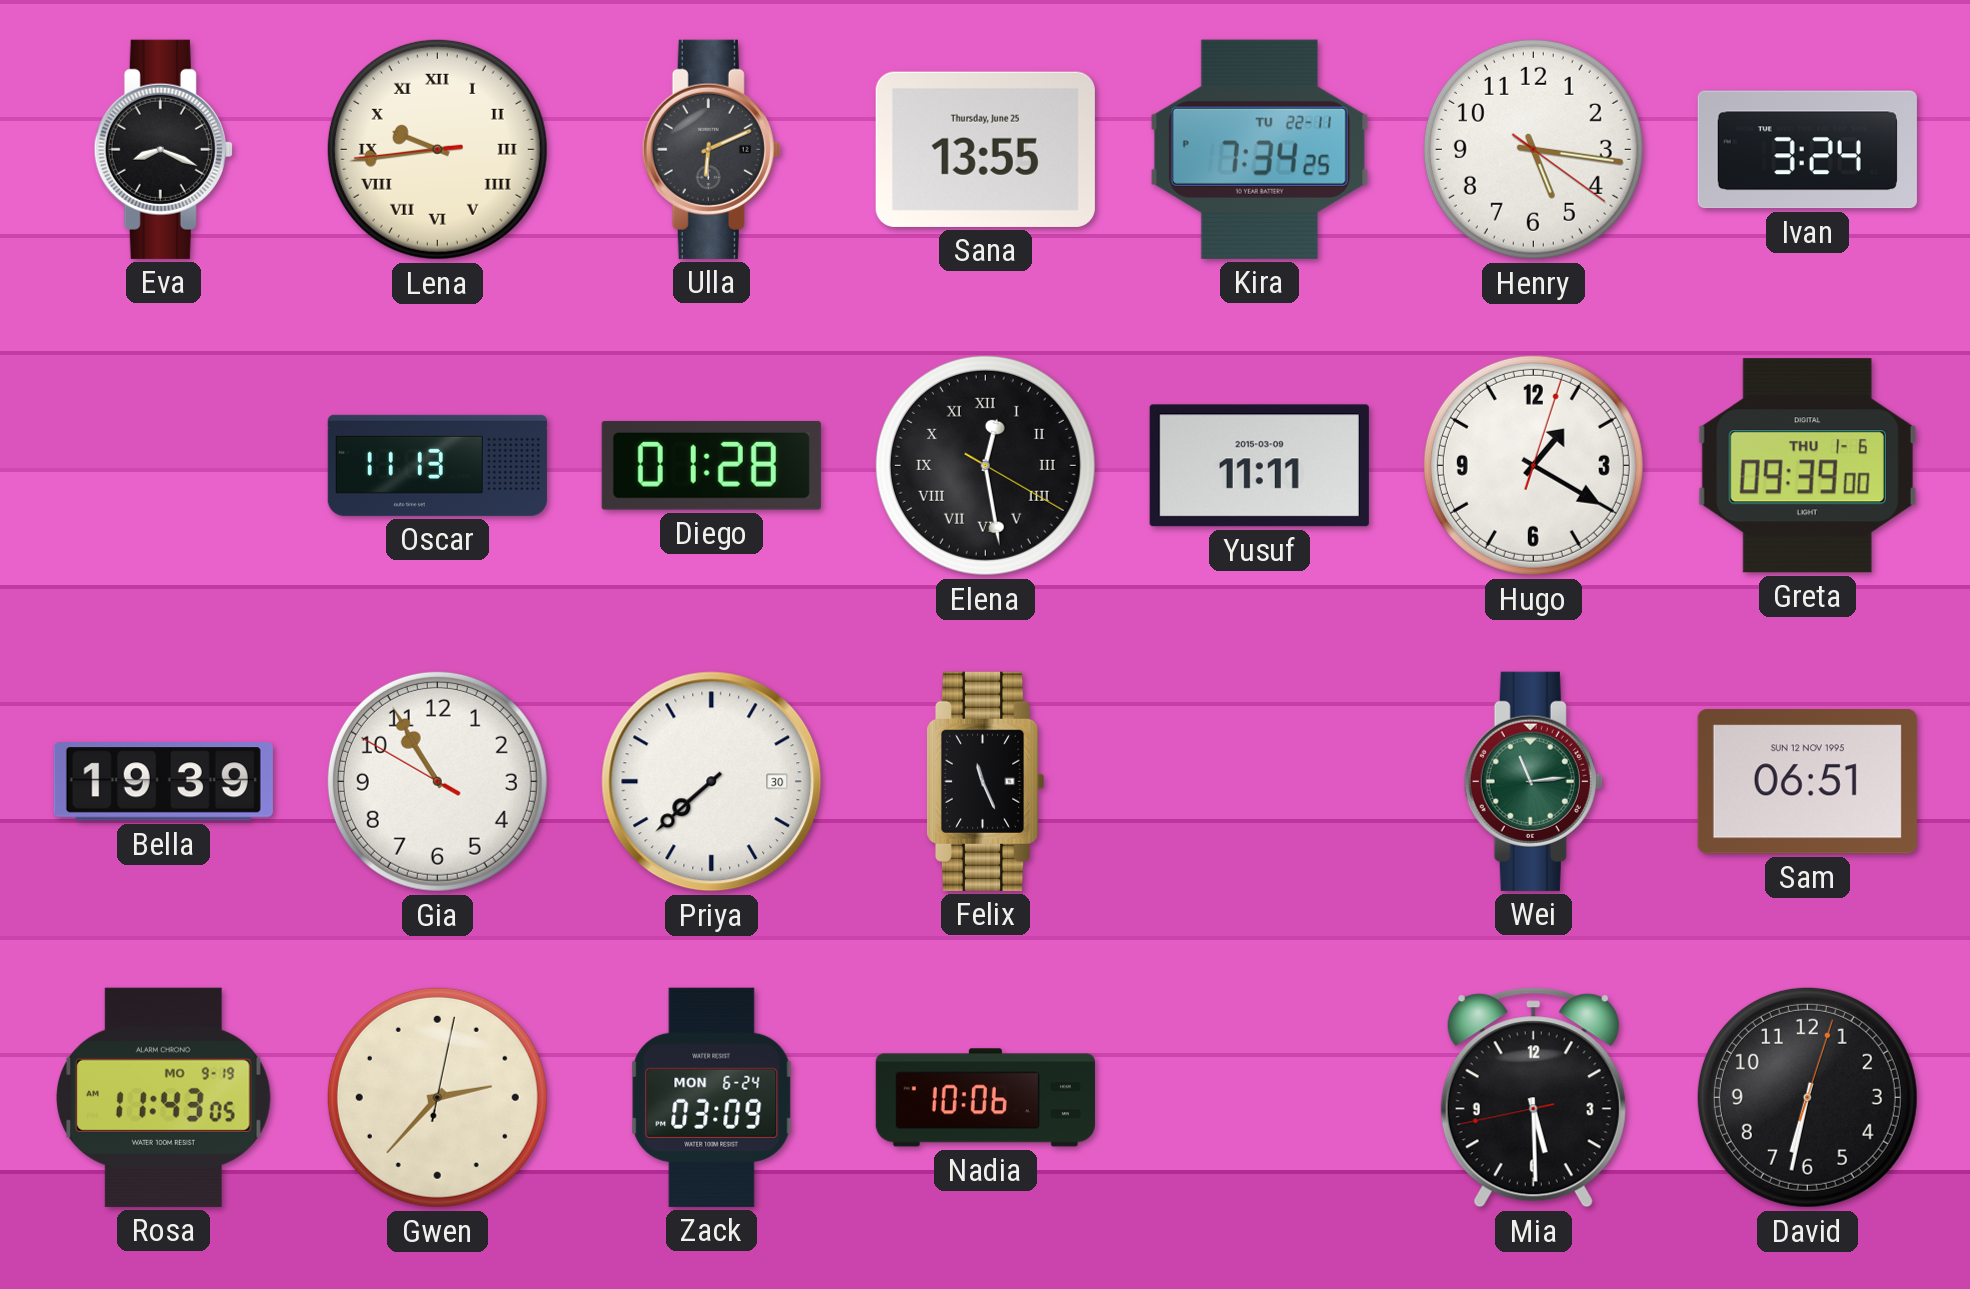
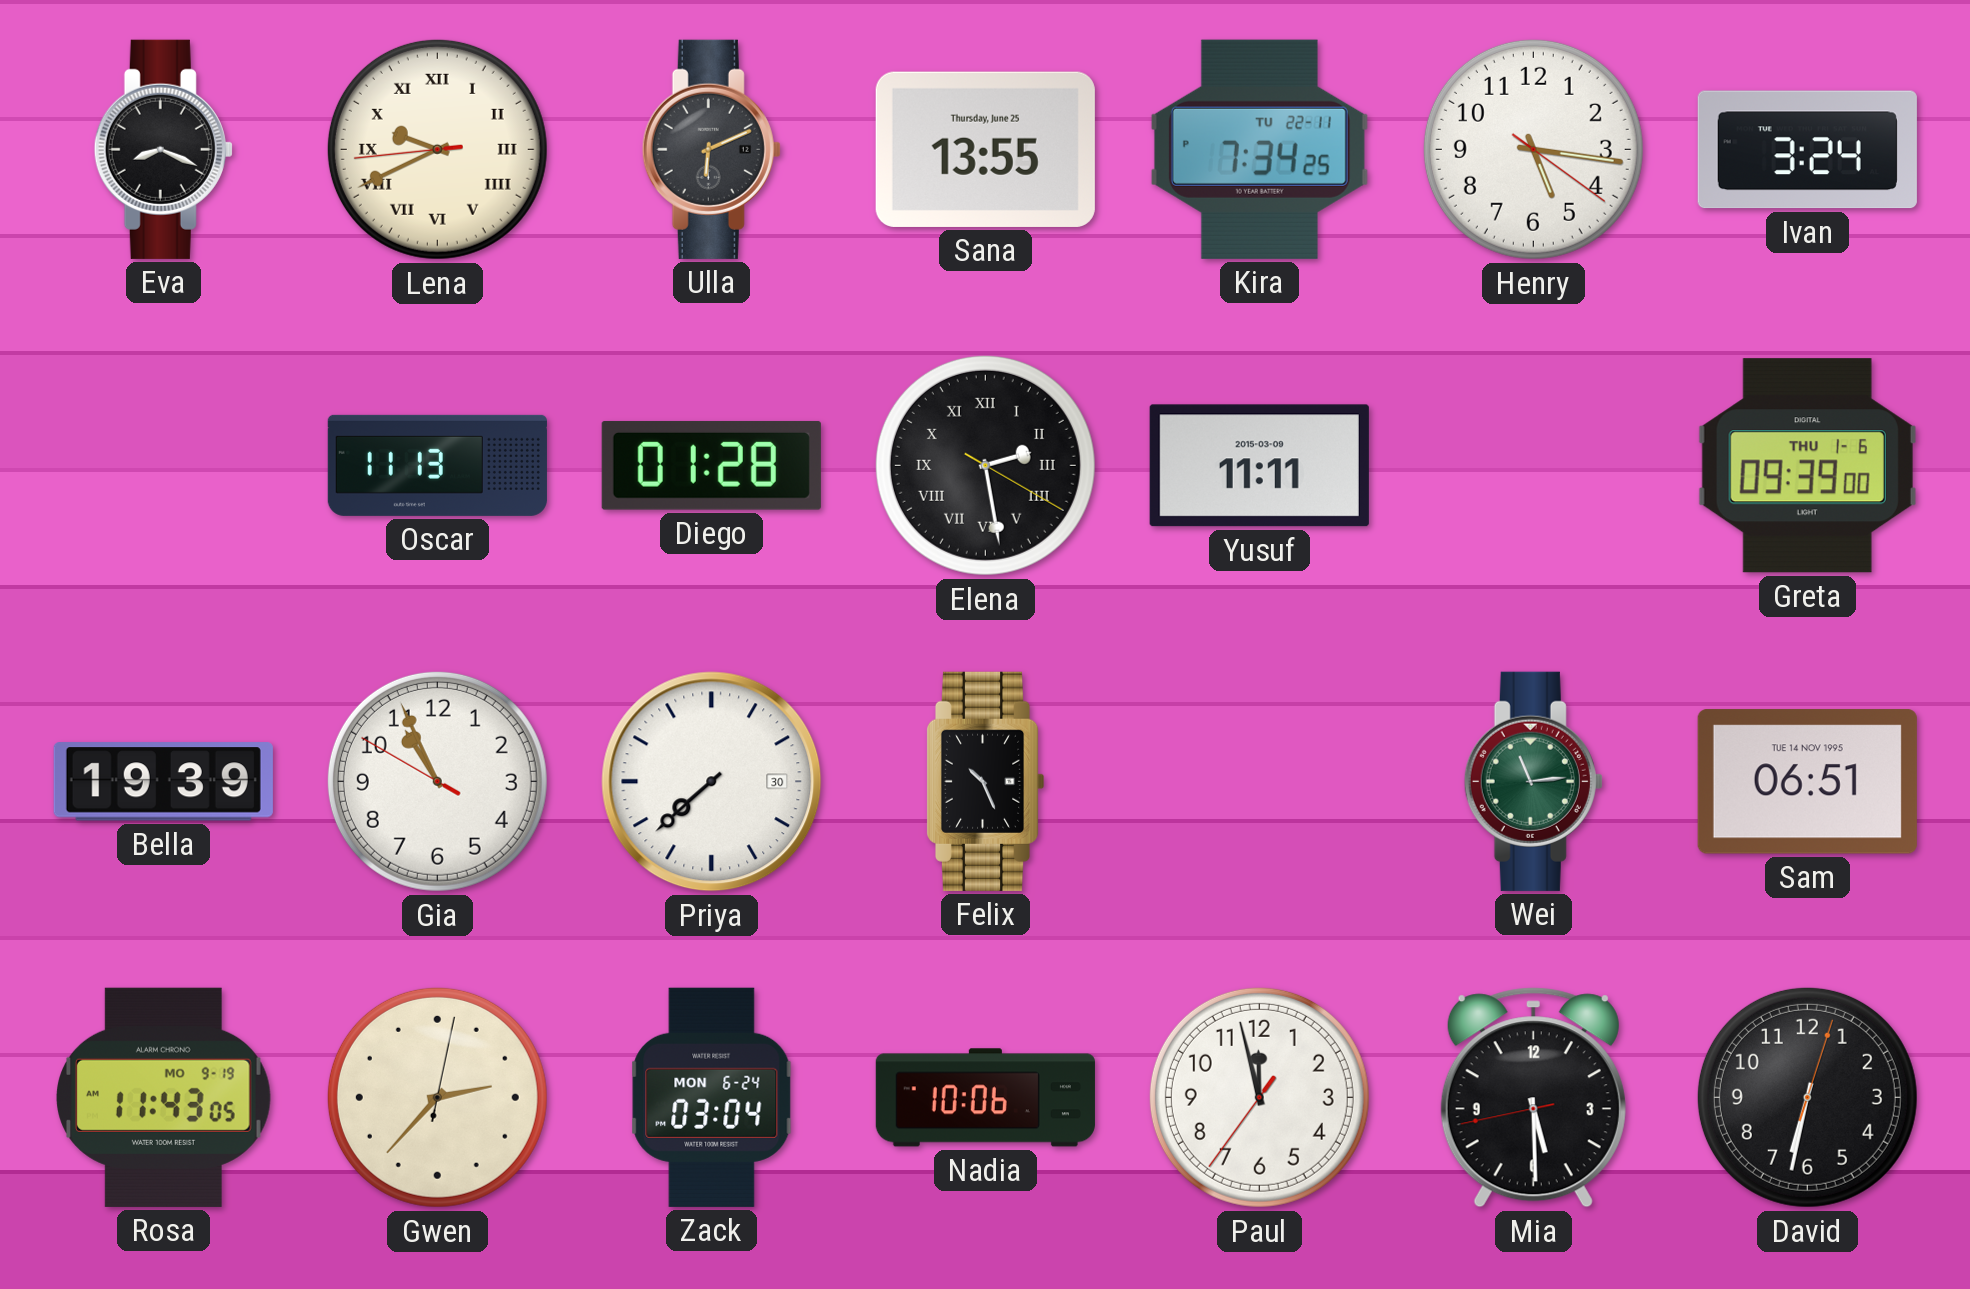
Lena: 9:43 -> 9:40 (437, 149)
Elena: 12:28 -> 2:28 (985, 465)
Hugo: 1:20 -> none (1533, 465)
Gia: 10:54 -> 10:55 (437, 781)
Felix: 11:26 -> 10:26 (985, 781)
Sam date: SUN 12 NOV 1995 -> TUE 14 NOV 1995 (1807, 782)
Zack: 03:09 -> 03:04 (712, 1097)
Paul: none -> 11:57 (1259, 1097)
